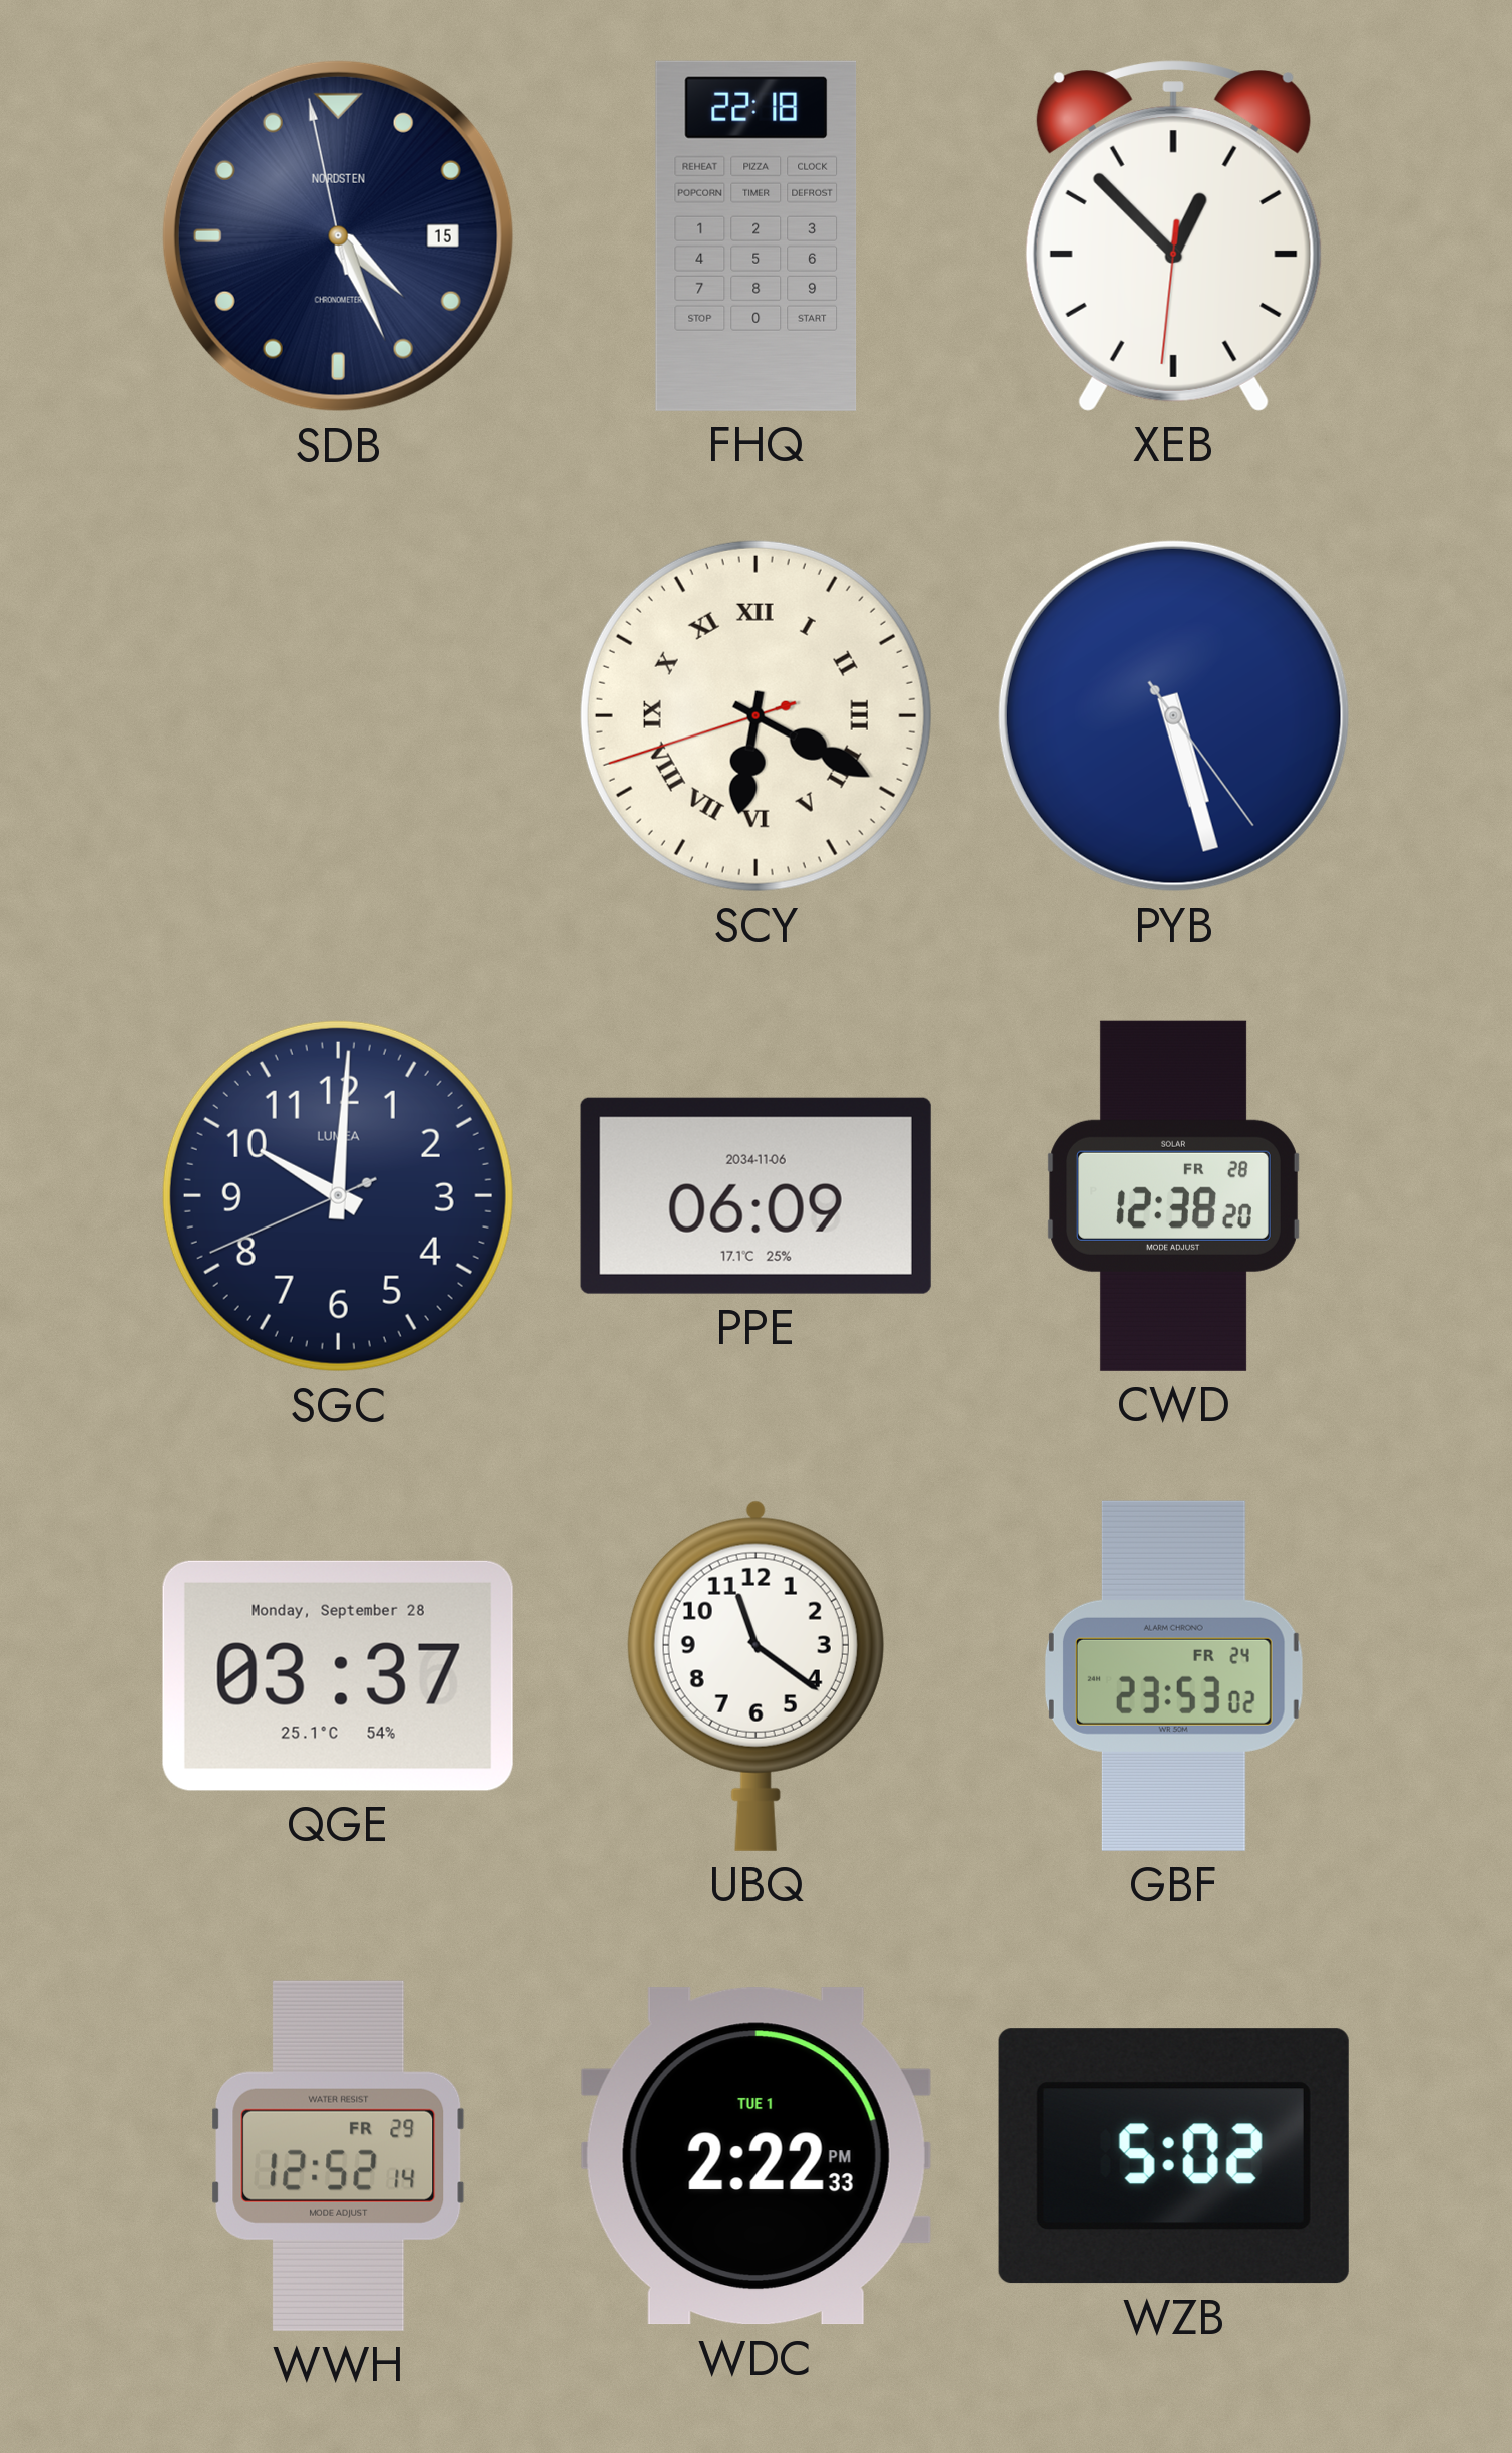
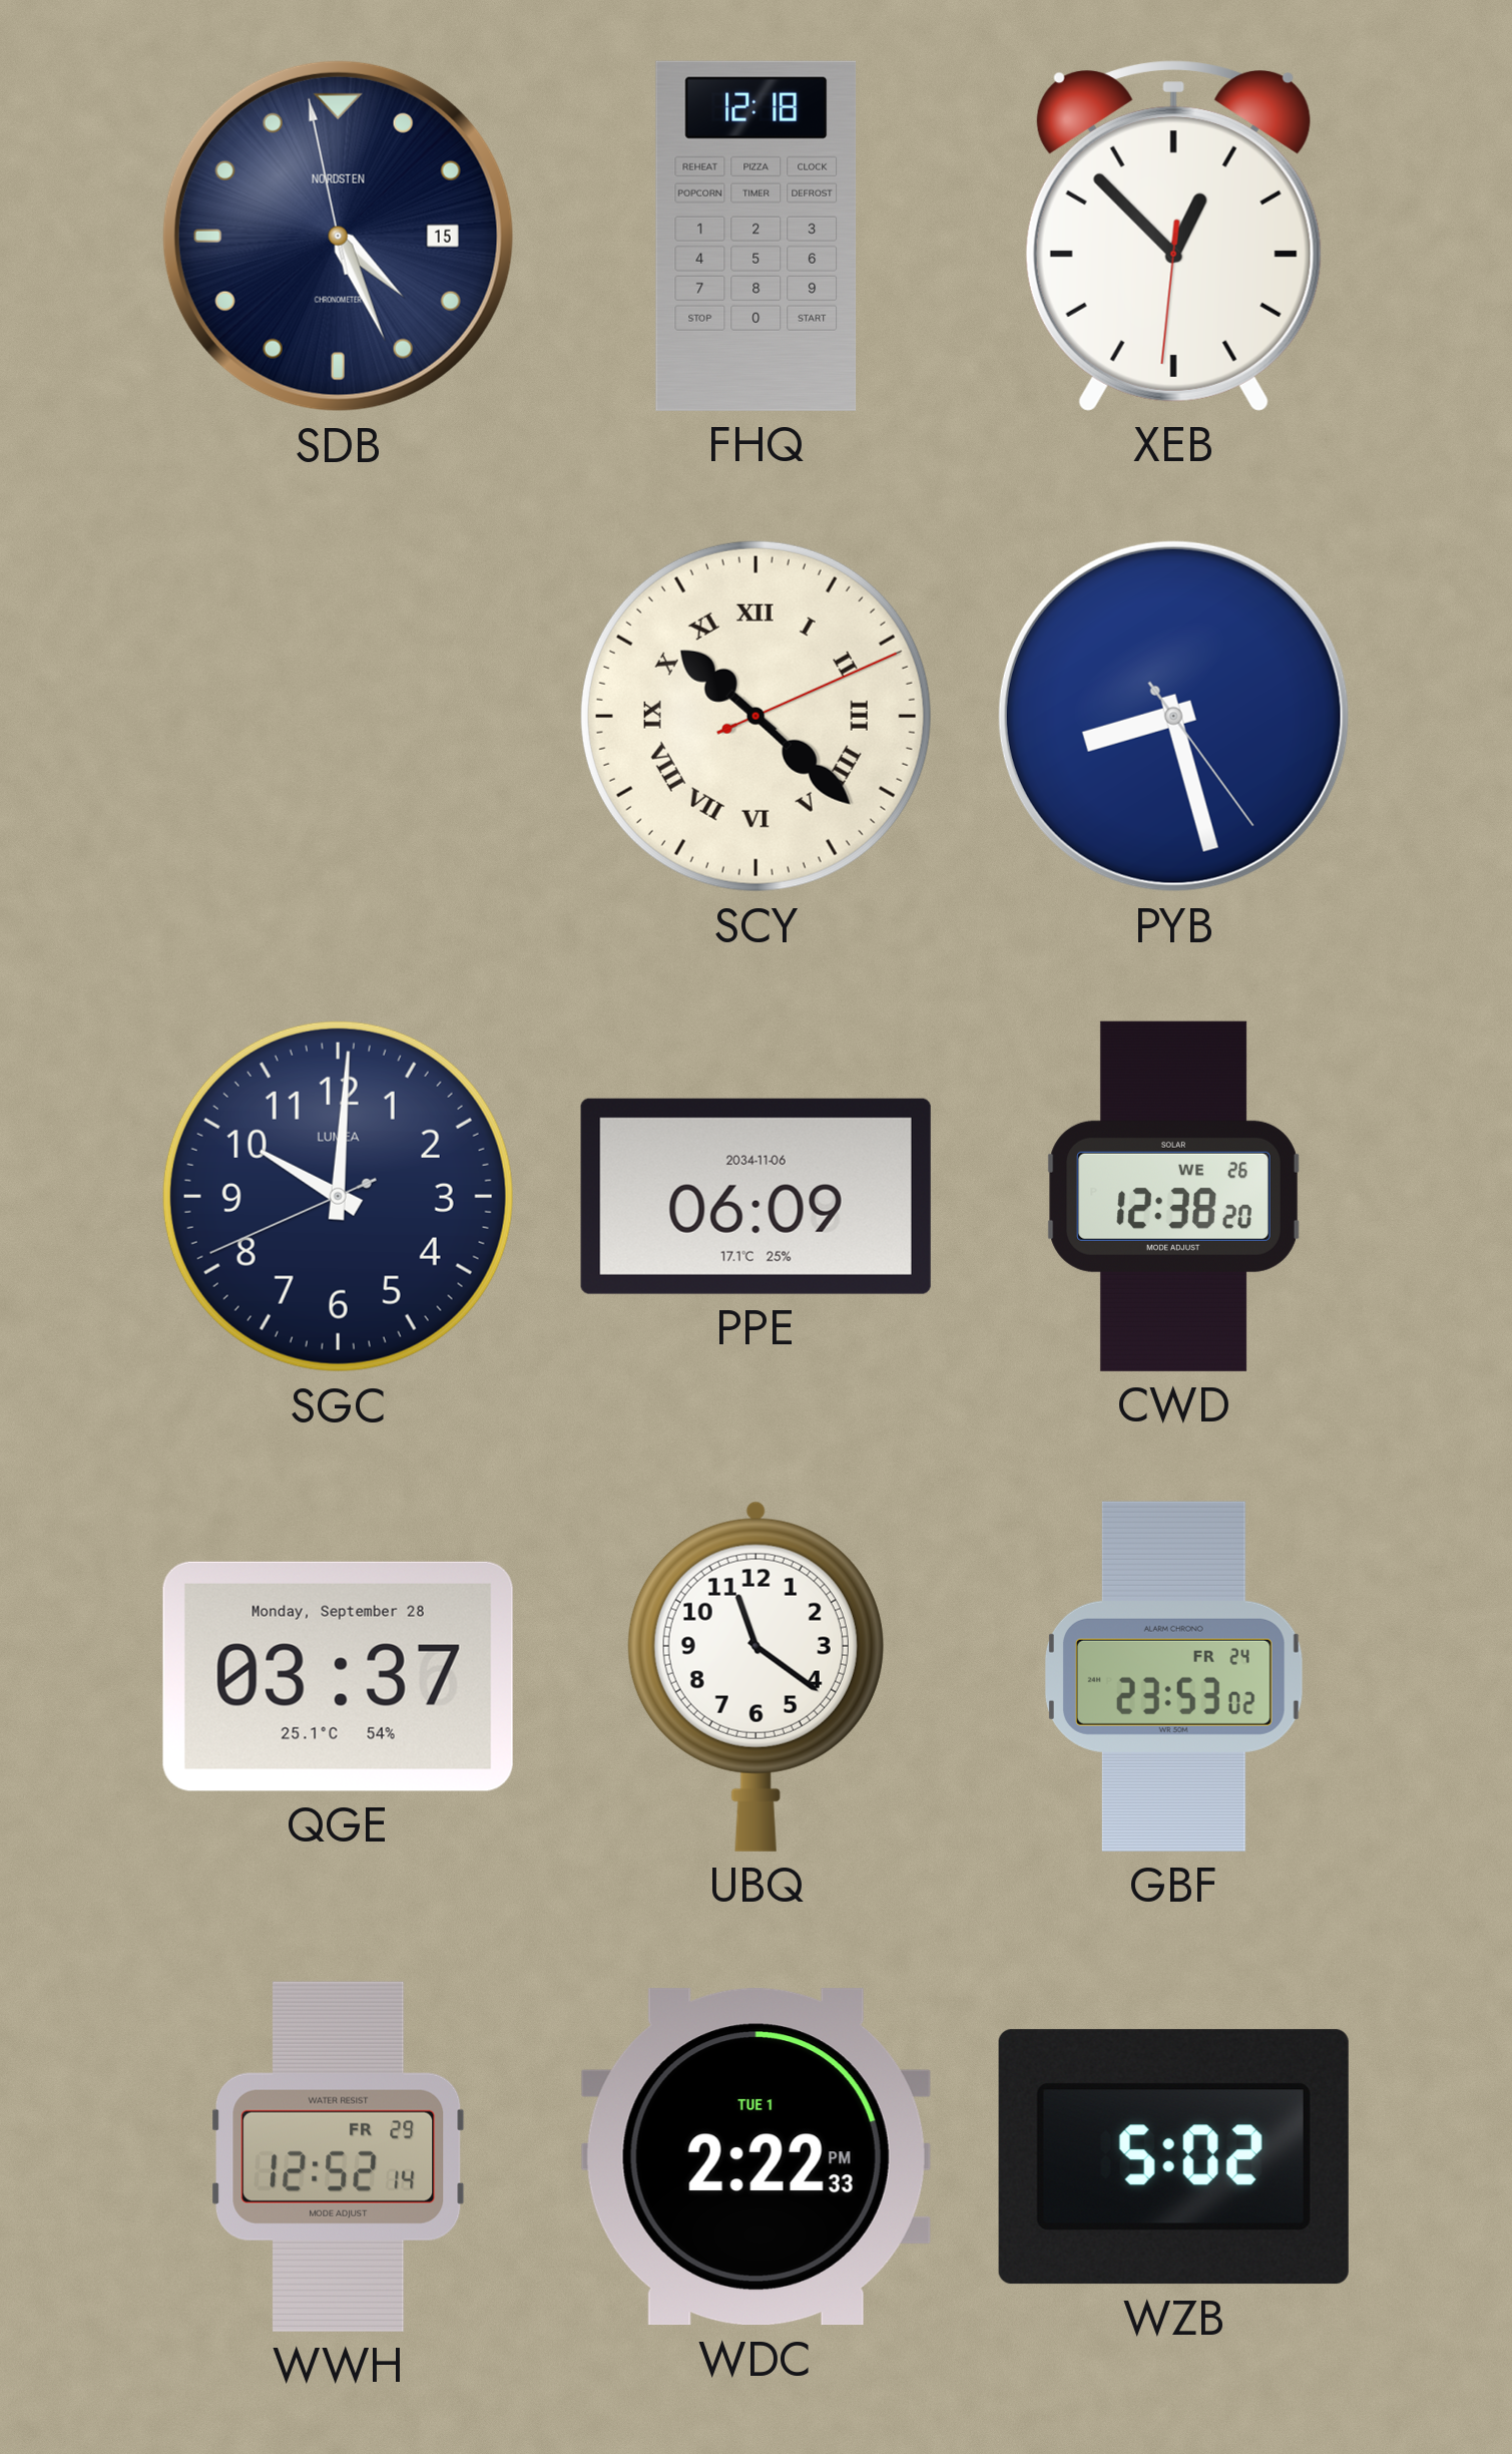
FHQ: 22:18 -> 12:18 (757, 236)
SCY: 6:19 -> 10:22 (755, 716)
PYB: 5:27 -> 8:27 (1173, 716)
CWD date: FR 28 -> WE 26 (1173, 1196)
